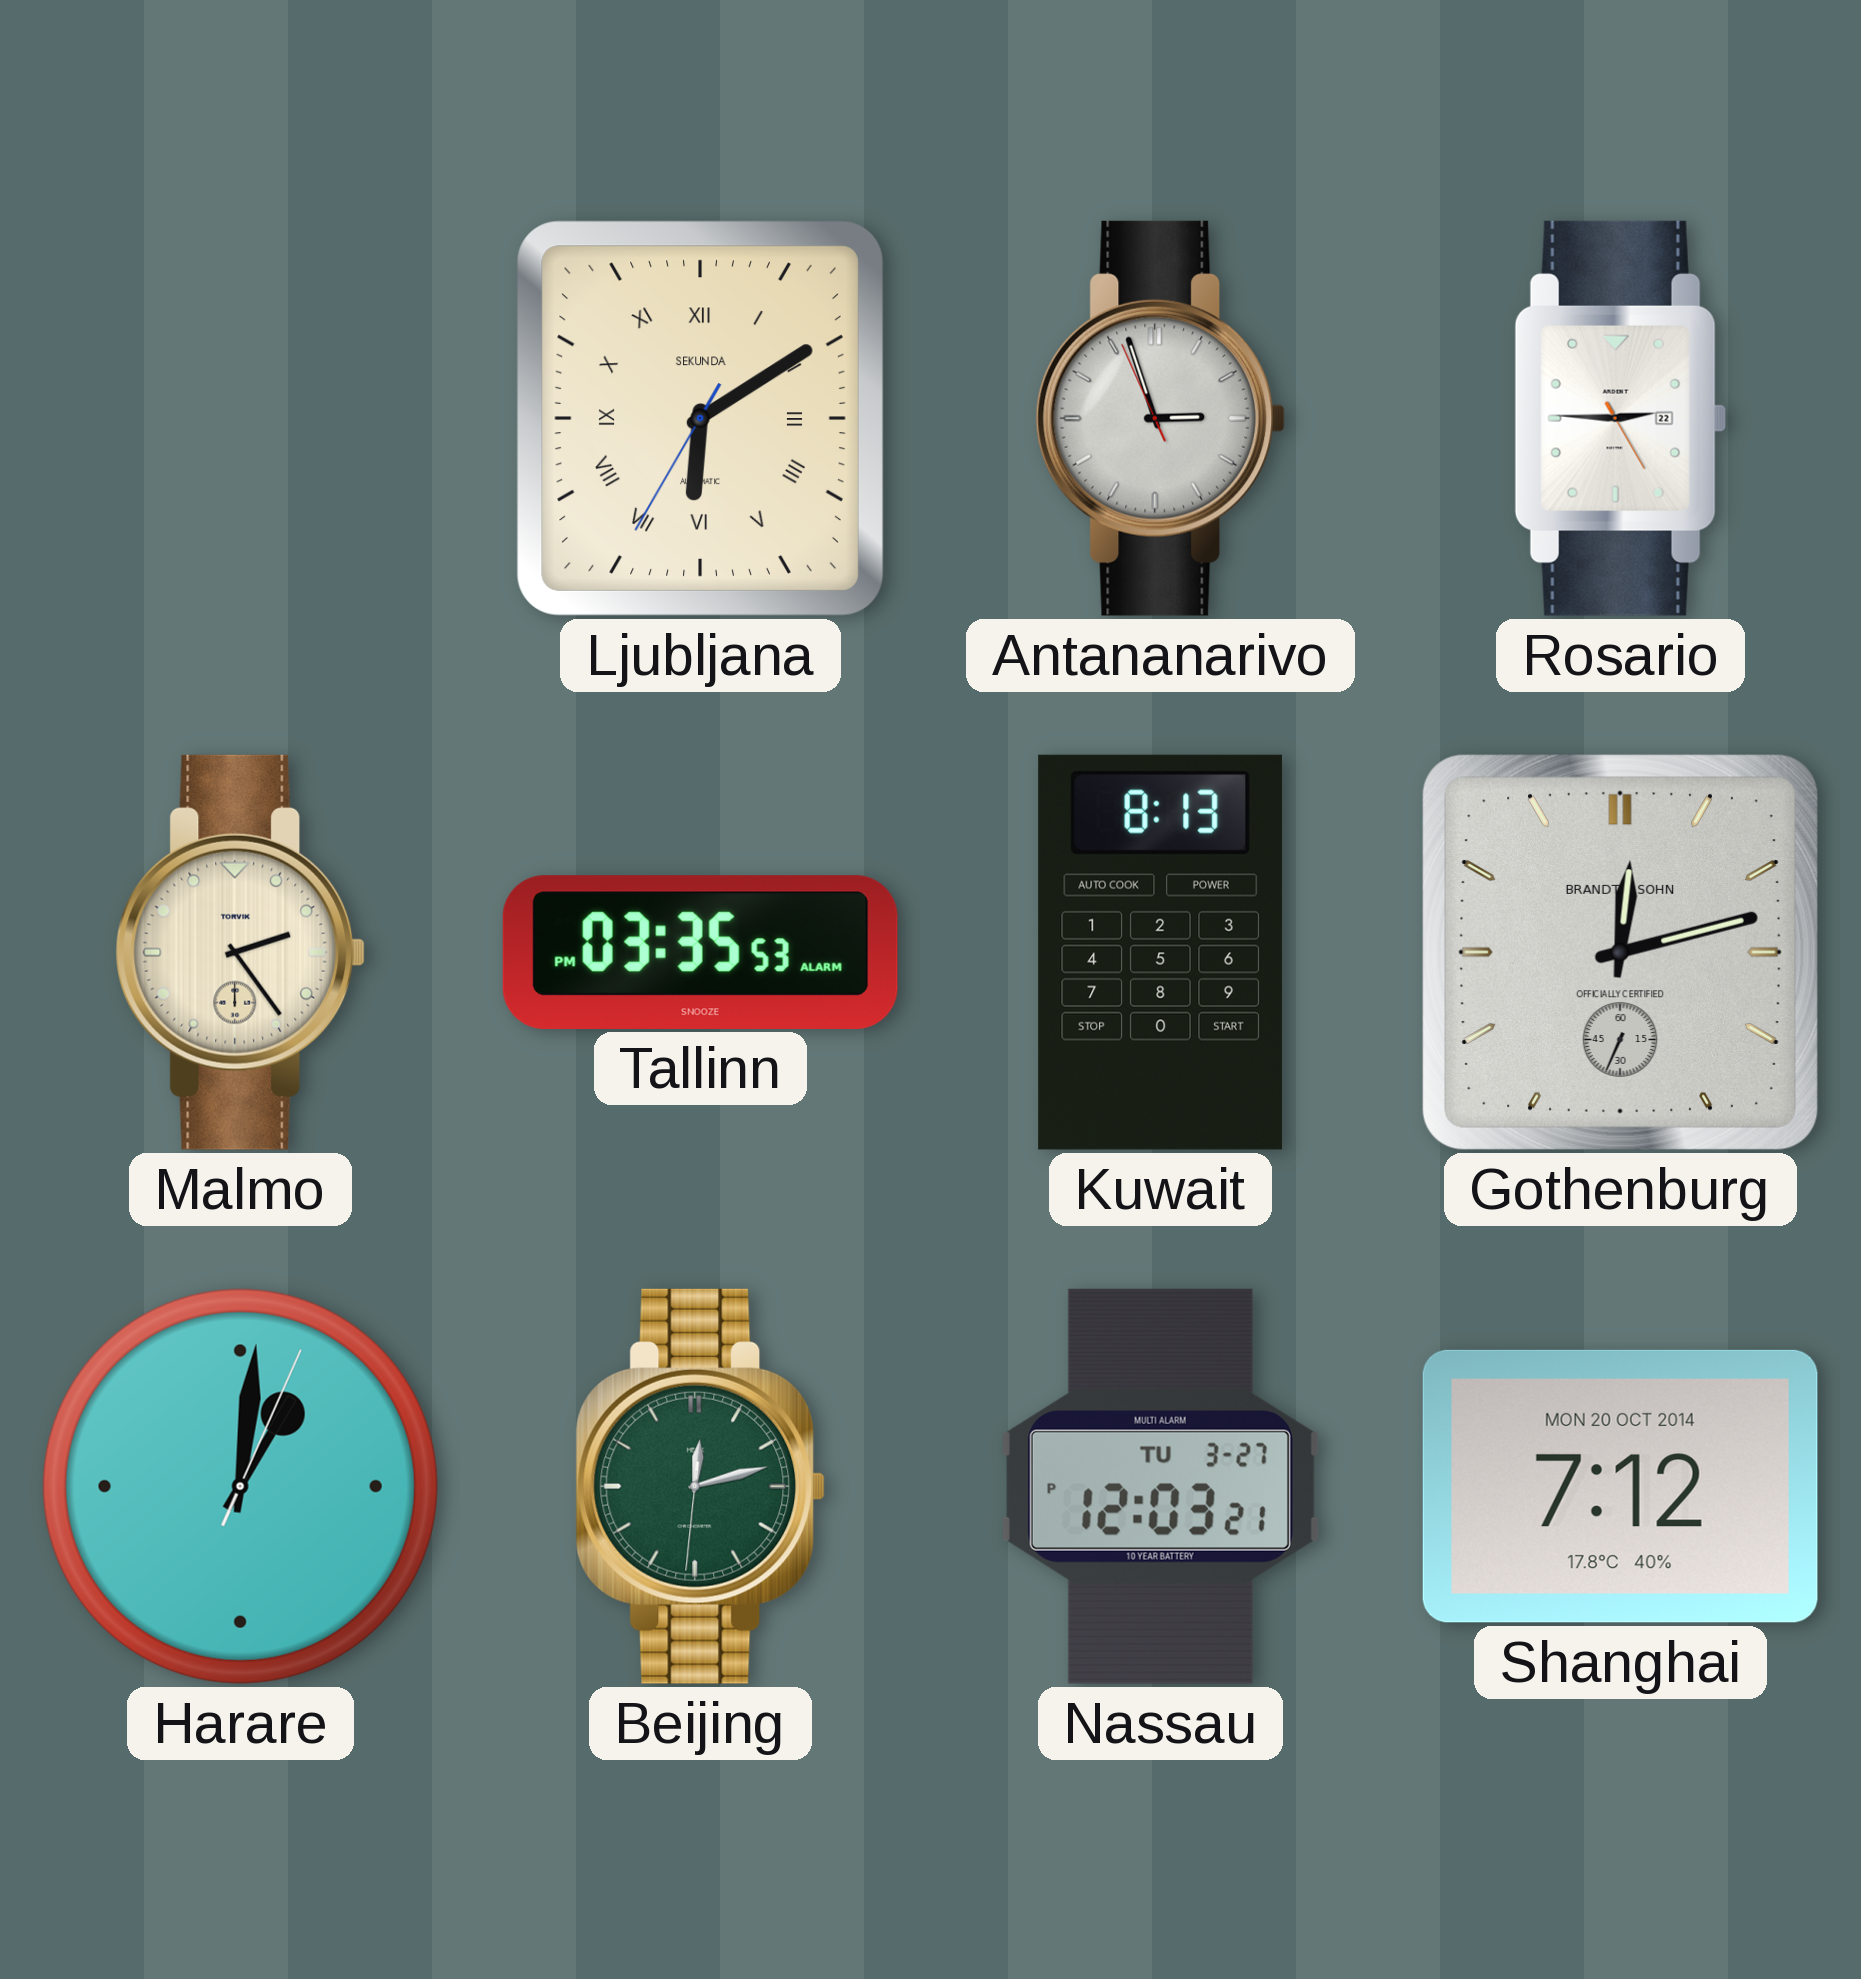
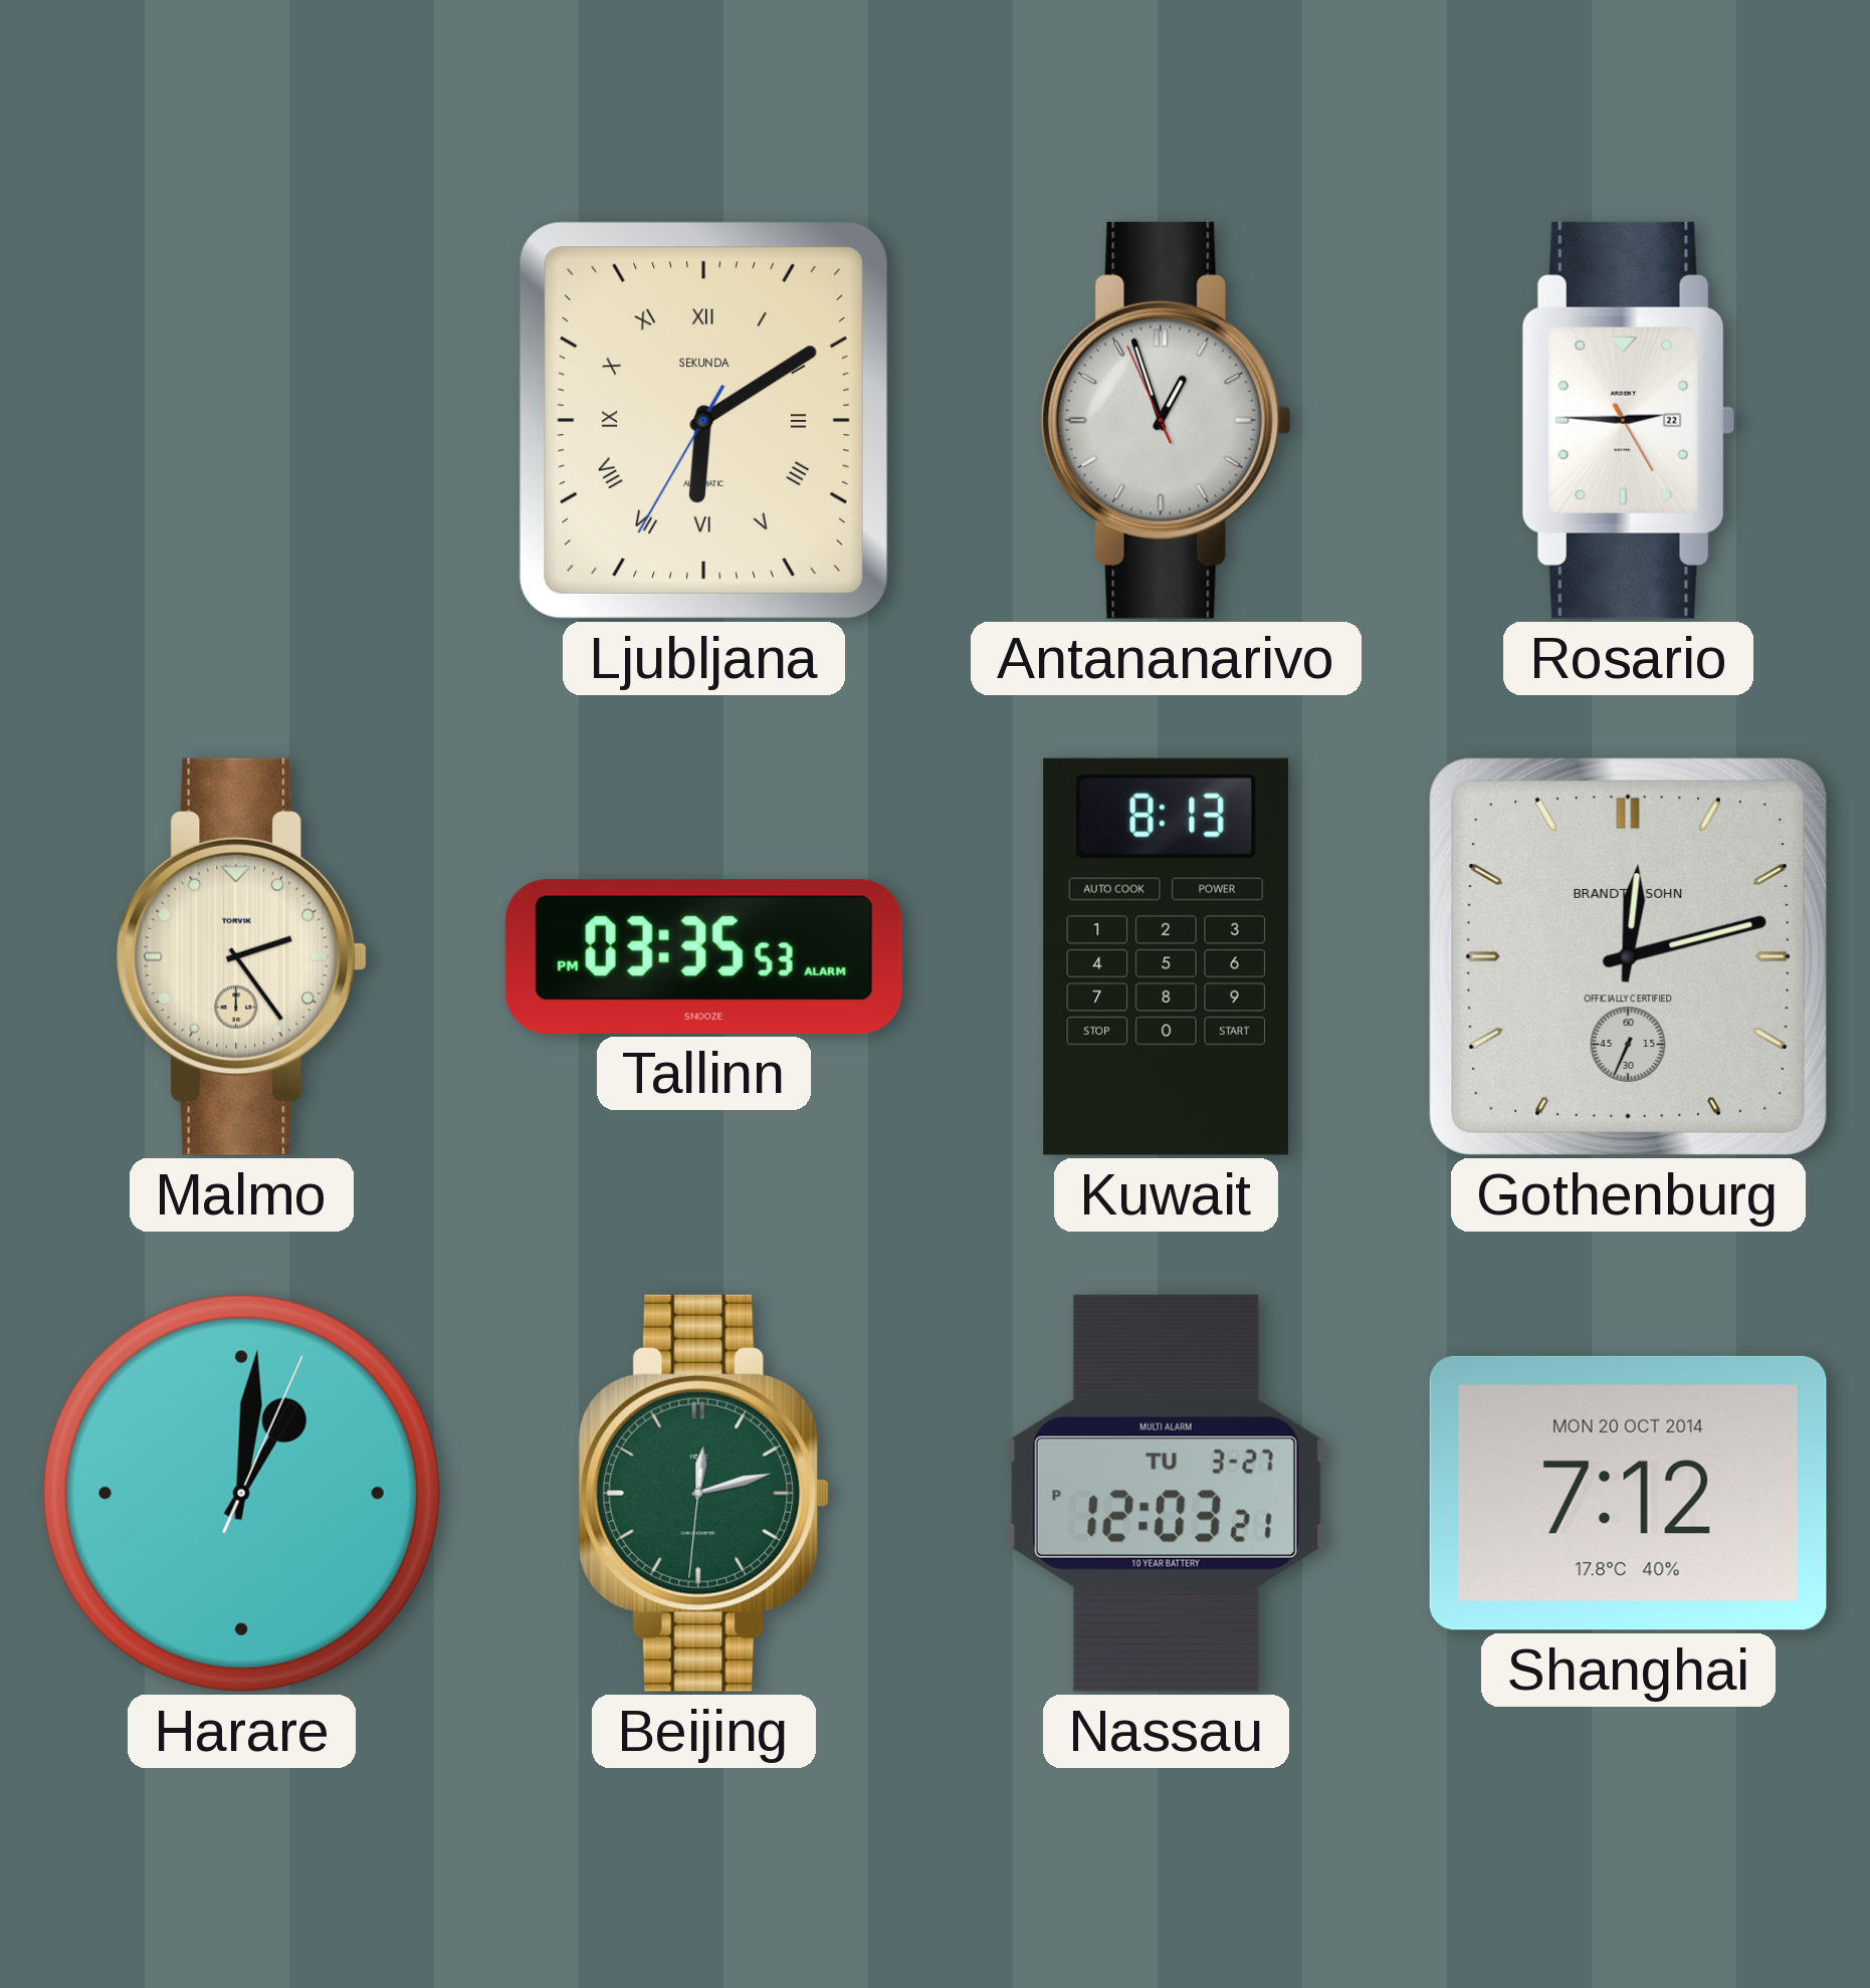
Antananarivo: 2:56 -> 12:56 (1167, 420)
